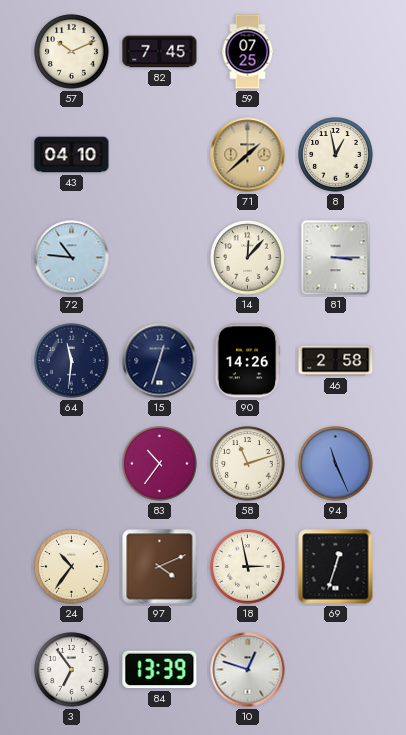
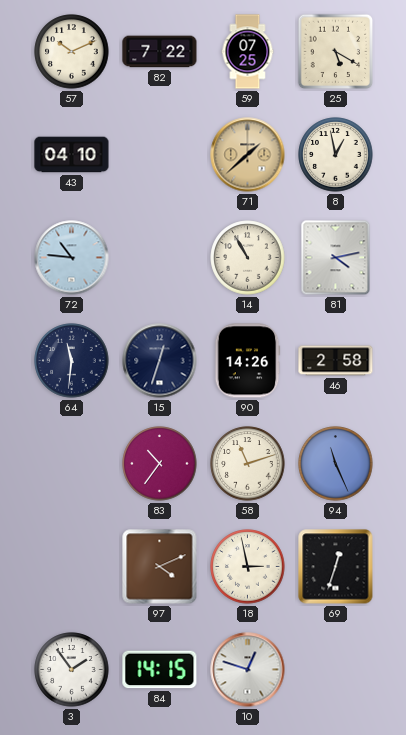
82: 7:45 -> 7:22 (160, 52)
25: none -> 5:20 (336, 52)
14: 12:07 -> 10:55 (248, 258)
81: 3:15 -> 4:13 (336, 258)
24: 10:36 -> none (72, 567)
3: 6:54 -> 1:54 (72, 670)
84: 13:39 -> 14:15 (160, 670)
